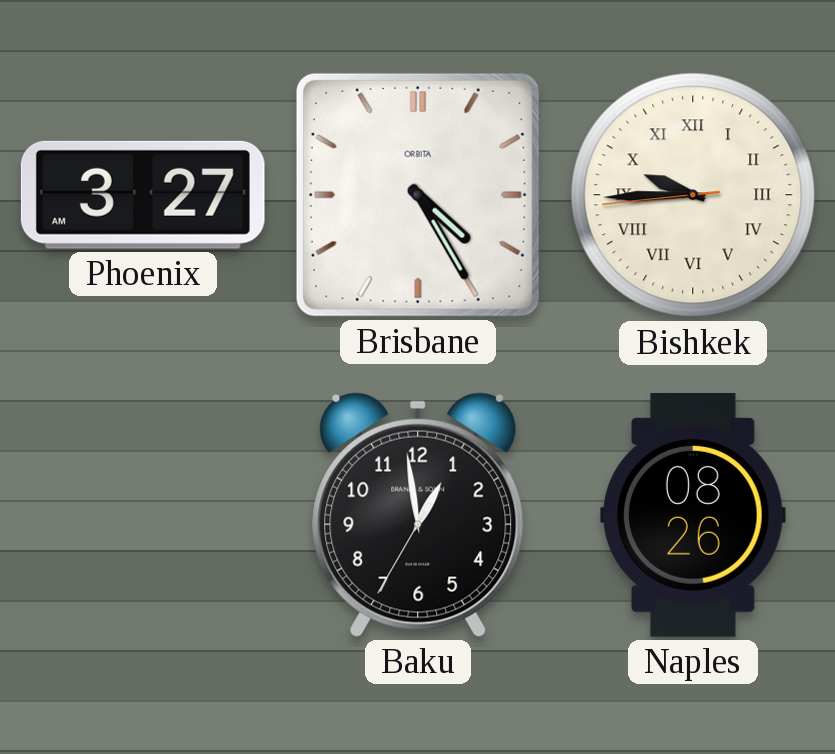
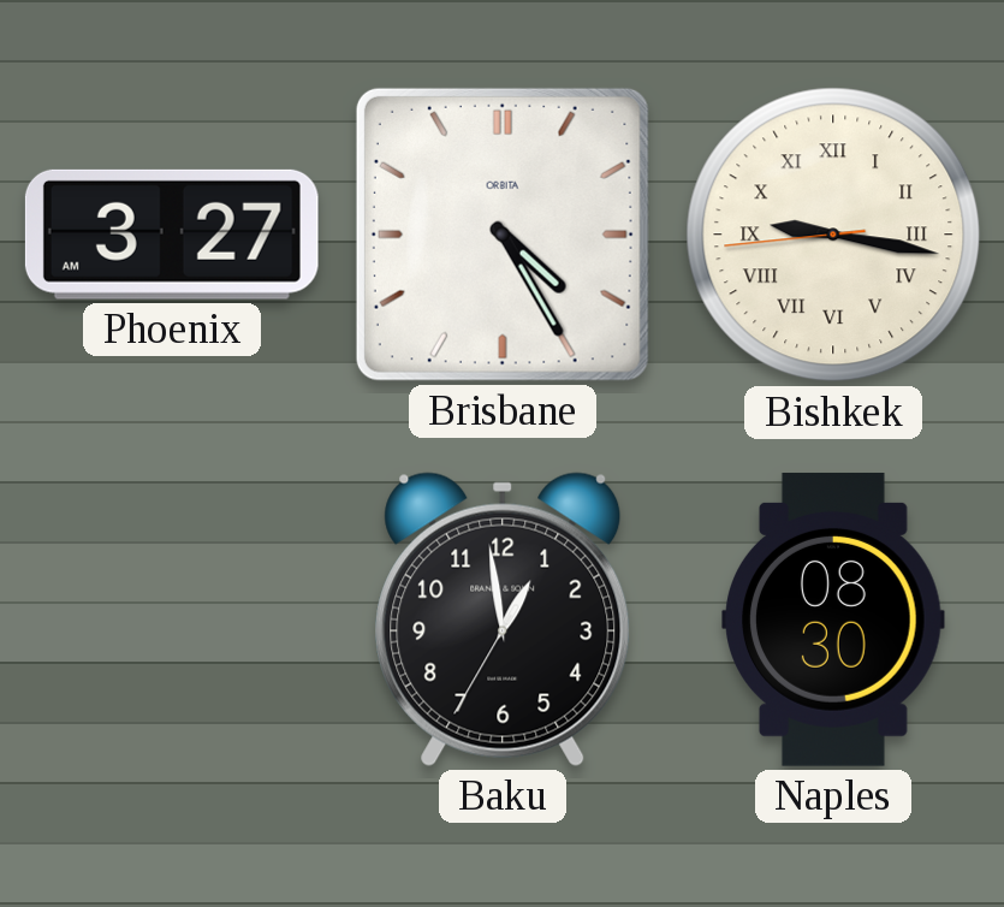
Bishkek: 9:44 -> 9:16 (833, 235)
Naples: 08:26 -> 08:30 (833, 620)
